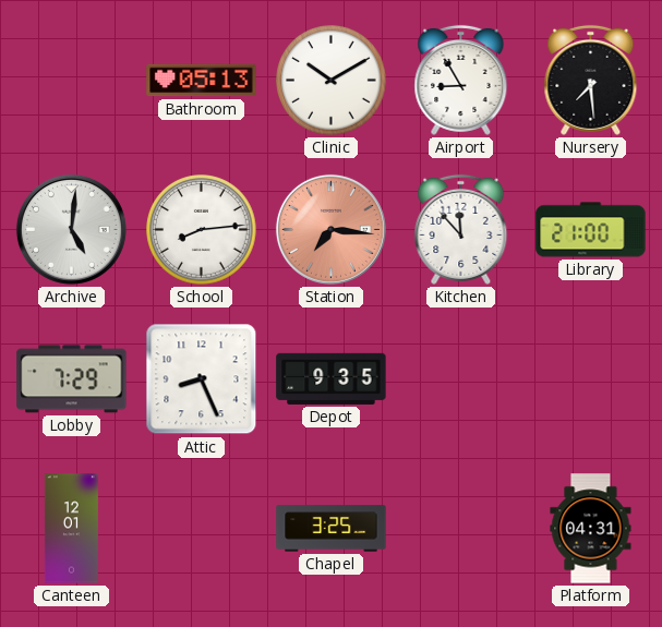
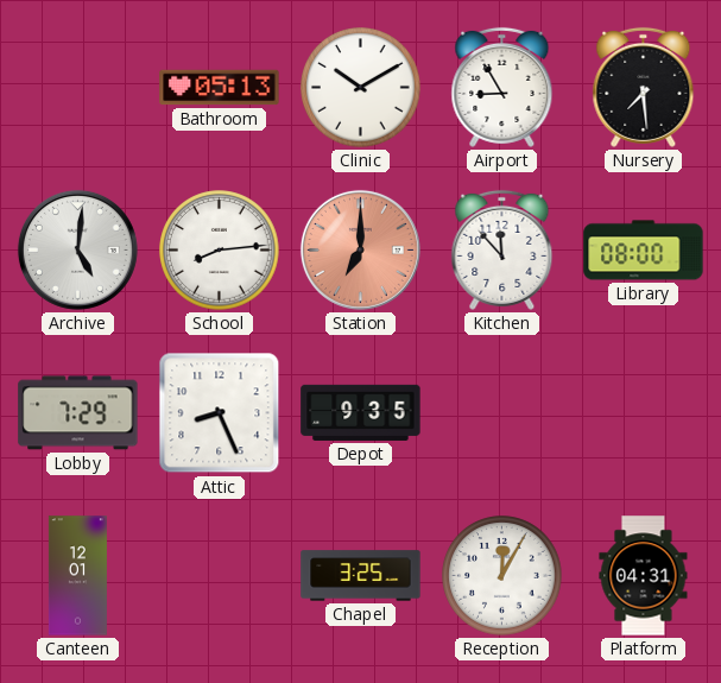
Station: 7:16 -> 7:00 (360, 249)
Library: 21:00 -> 08:00 (644, 251)
Reception: none -> 12:05 (502, 576)
